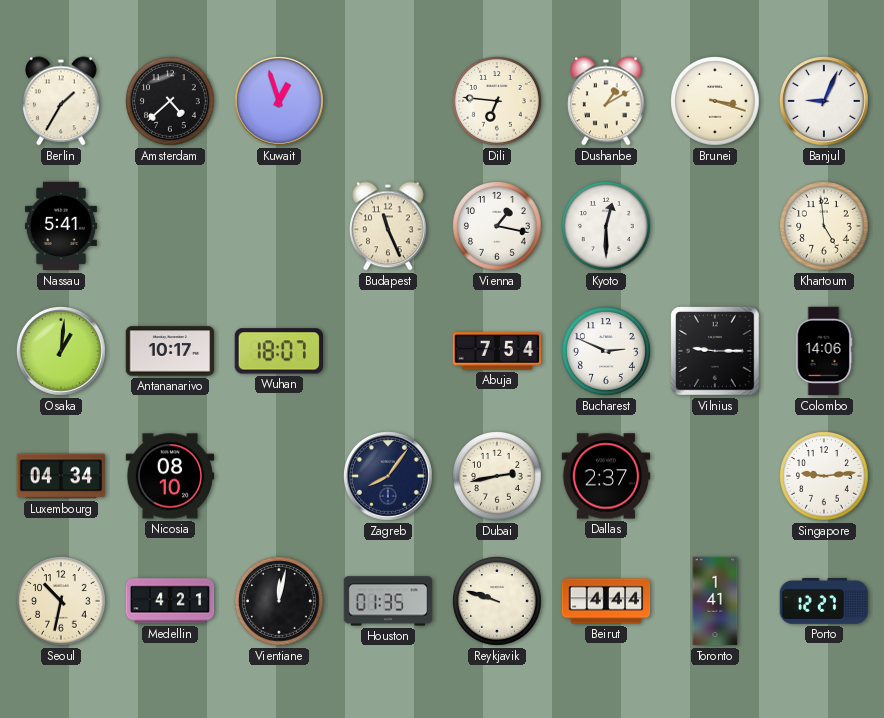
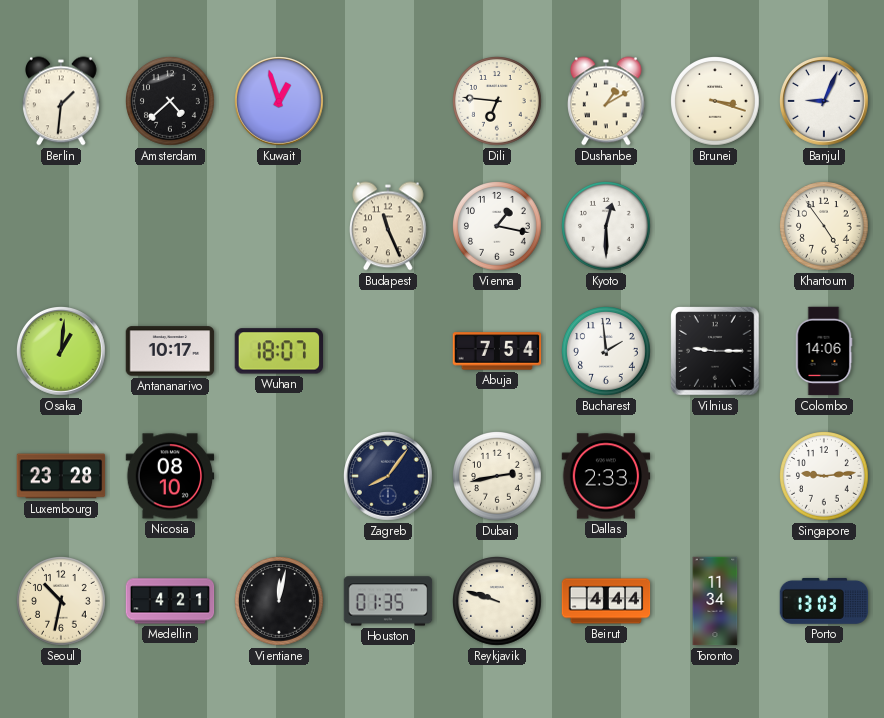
Berlin: 1:35 -> 1:31 (62, 101)
Nassau: 5:41 -> none (61, 226)
Khartoum: 4:59 -> 4:54 (825, 227)
Bucharest: 2:49 -> 1:59 (607, 352)
Luxembourg: 04:34 -> 23:28 (61, 476)
Dallas: 2:37 -> 2:33 (606, 476)
Toronto: 1:41 -> 11:34 (715, 601)
Porto: 12:27 -> 13:03 (824, 601)
